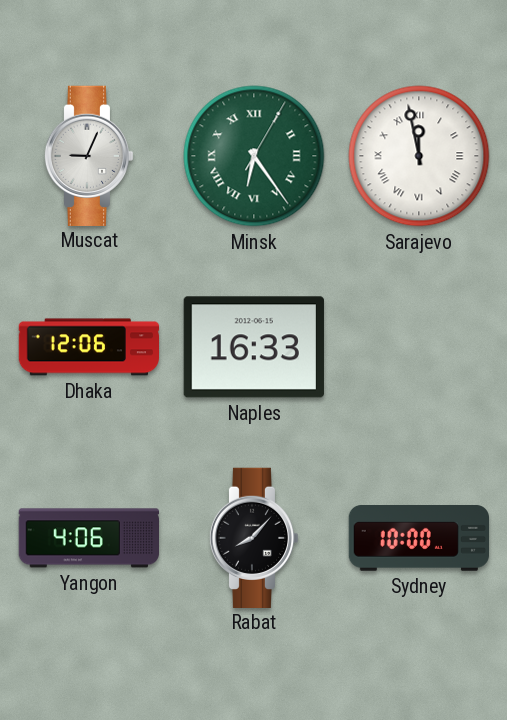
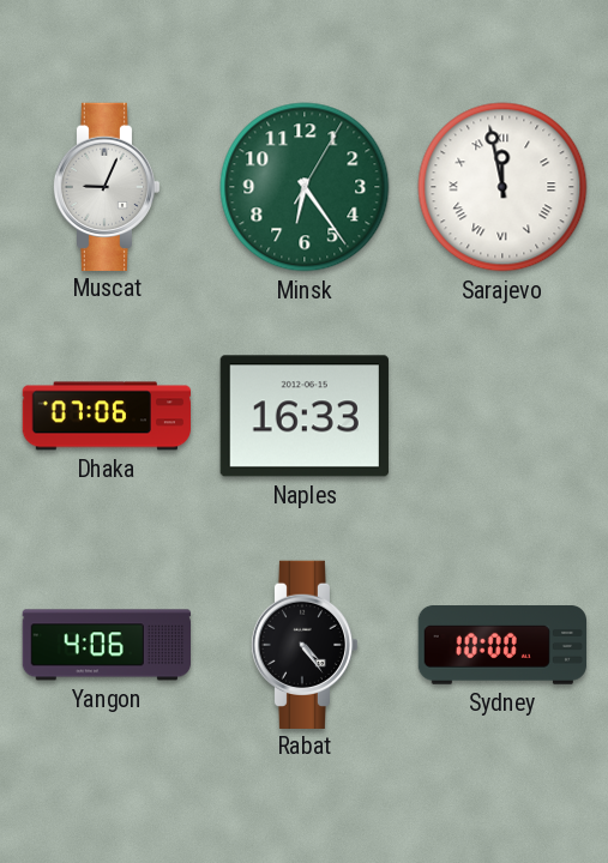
Minsk numerals: Roman -> Arabic (305, 187)
Dhaka: 12:06 -> 07:06 (107, 416)
Rabat: 8:07 -> 4:24 (305, 644)
